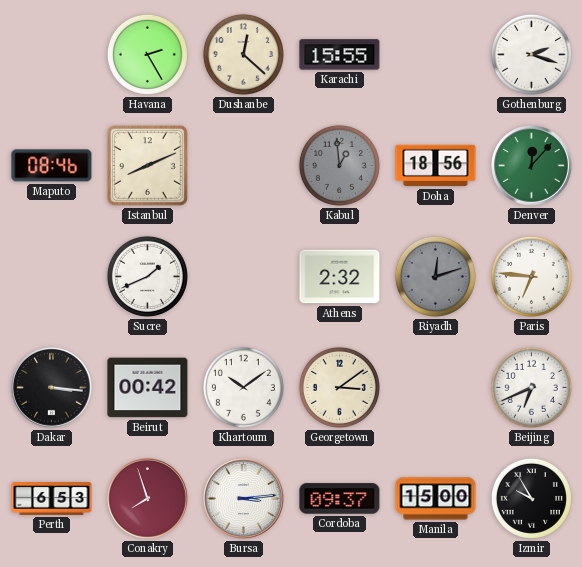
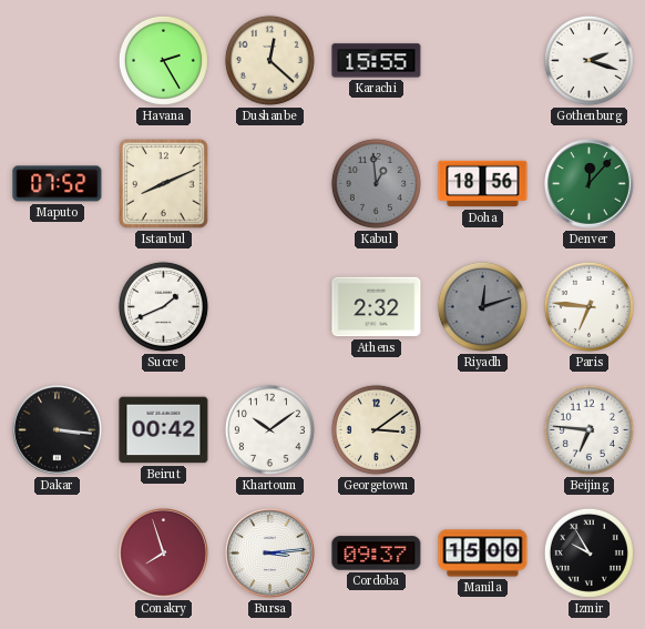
Maputo: 08:46 -> 07:52 (58, 184)
Beijing: 6:41 -> 6:46 (588, 429)
Perth: 6:53 -> none (52, 499)
